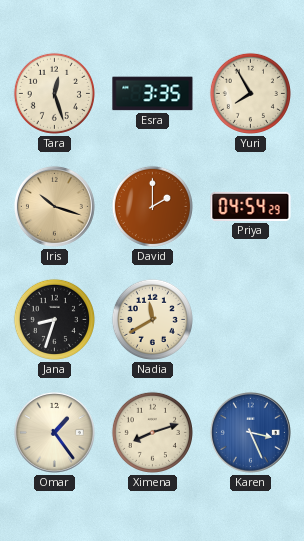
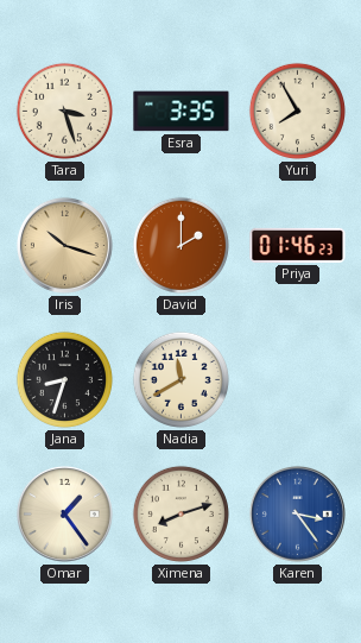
Tara: 12:27 -> 3:27 (64, 111)
Priya: 04:54 -> 01:46 (298, 245)
Karen: 3:26 -> 3:24 (297, 513)
